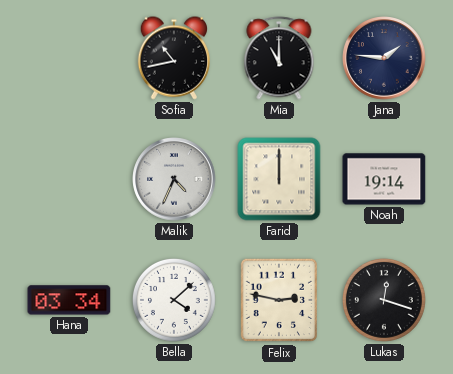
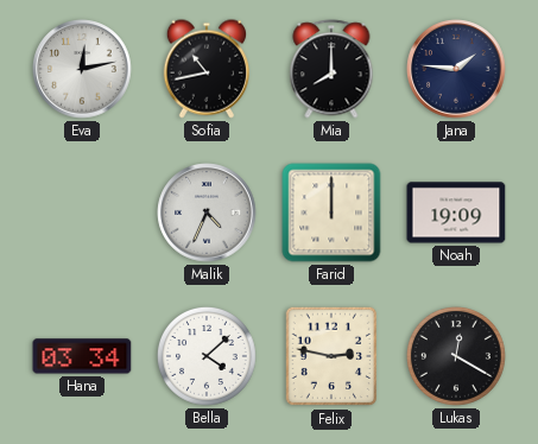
Eva: none -> 12:13 (82, 69)
Mia: 11:00 -> 8:00 (331, 69)
Noah: 19:14 -> 19:09 (456, 213)
Lukas: 12:18 -> 12:20 (456, 356)
